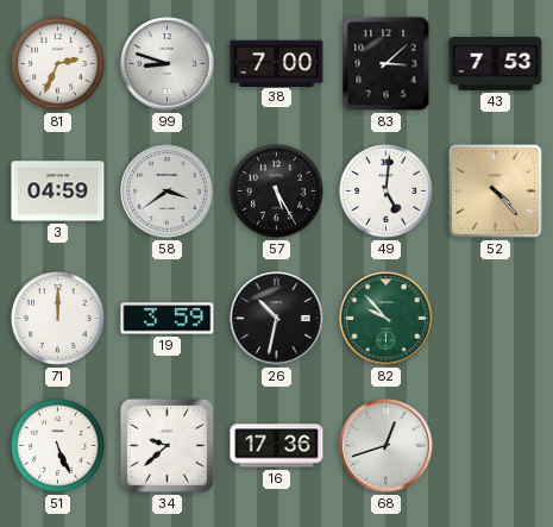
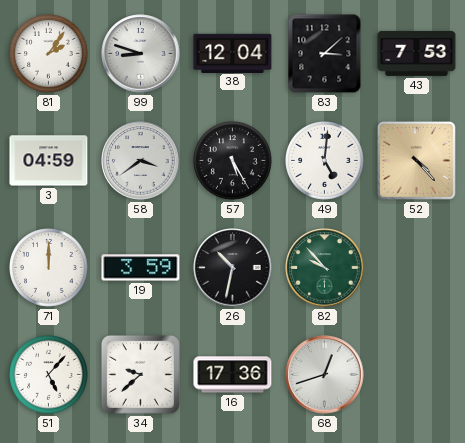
81: 2:34 -> 2:06 (49, 54)
38: 7:00 -> 12:04 (233, 53)
51: 5:26 -> 5:07 (49, 375)
